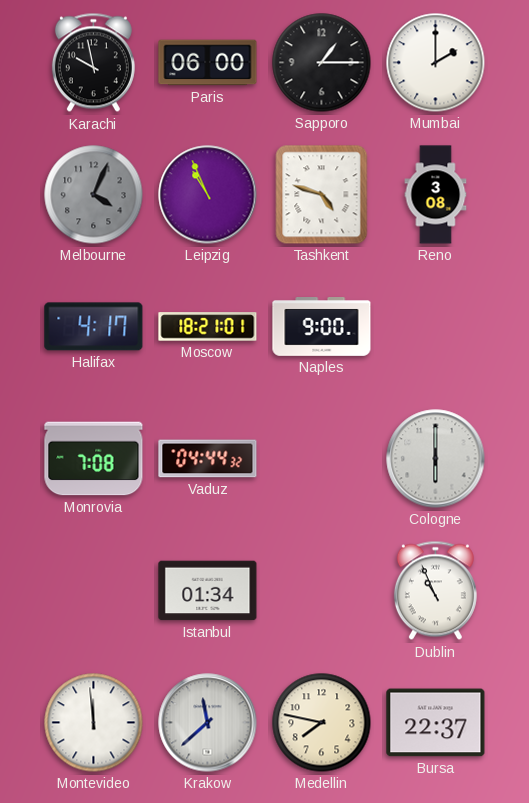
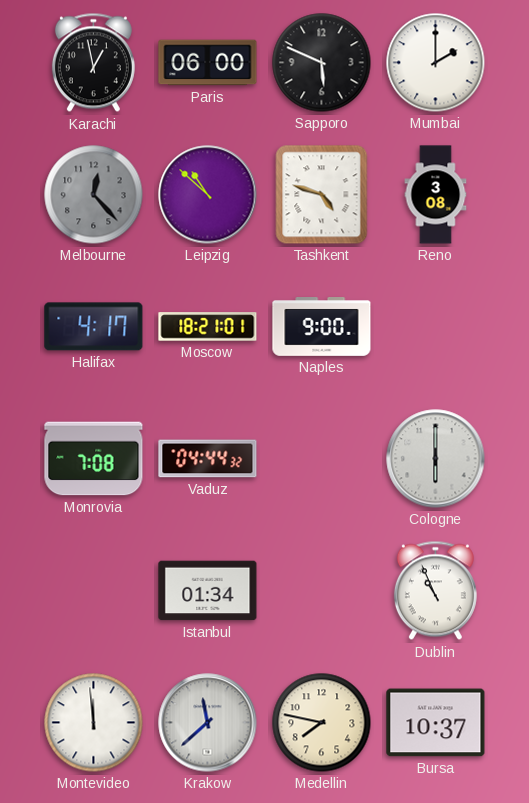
Karachi: 9:58 -> 12:58 (93, 63)
Sapporo: 1:15 -> 5:49 (322, 63)
Melbourne: 4:04 -> 12:23 (94, 195)
Leipzig: 10:56 -> 10:52 (208, 195)
Bursa: 22:37 -> 10:37 (436, 723)
